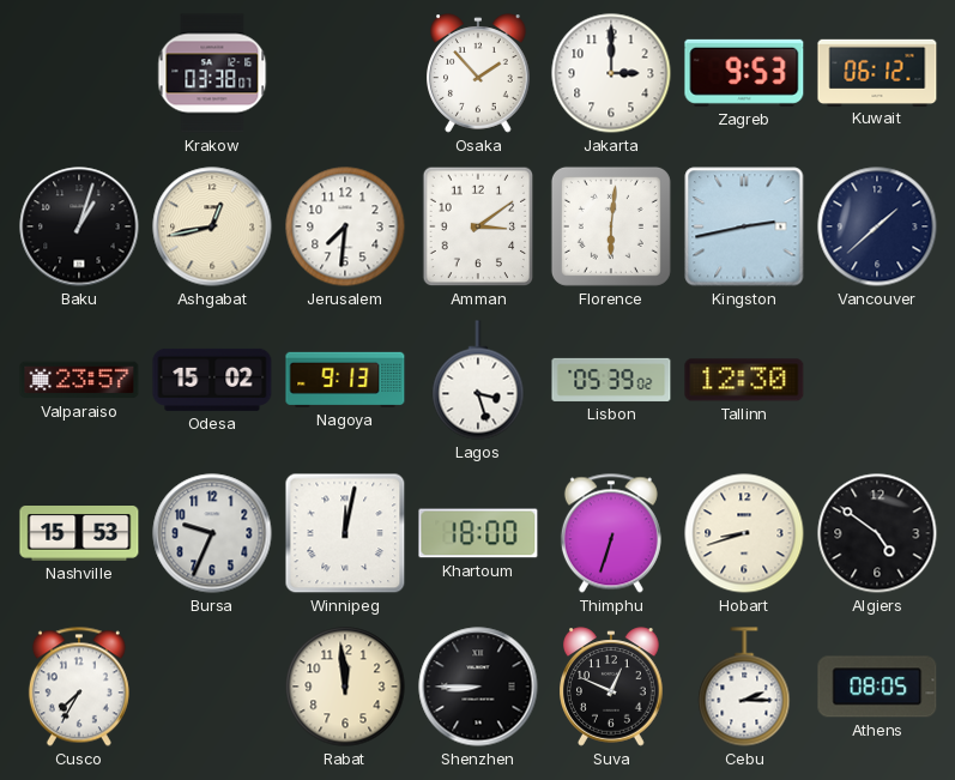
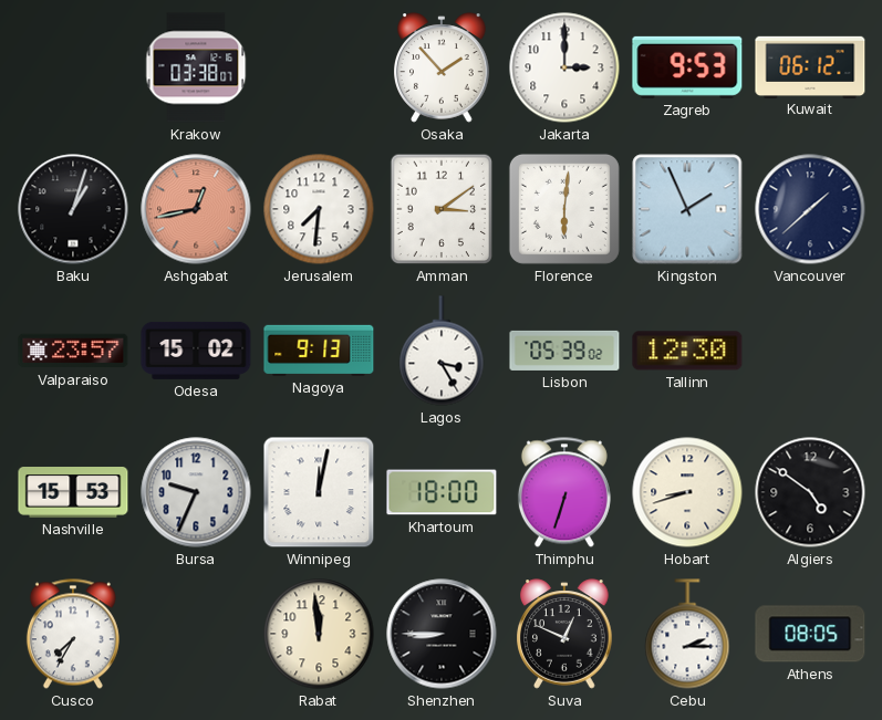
Ashgabat dial: cream -> salmon (196, 209)
Kingston: 2:43 -> 1:56 (687, 209)
Lagos: 3:27 -> 3:25 (442, 351)
